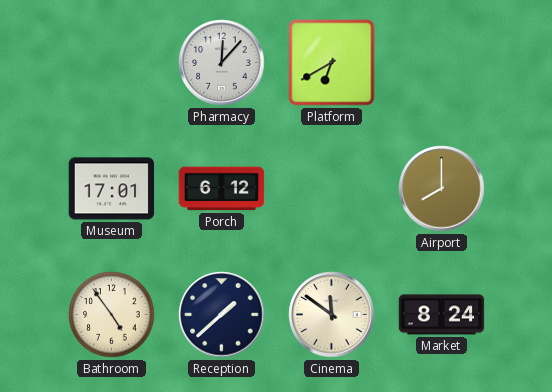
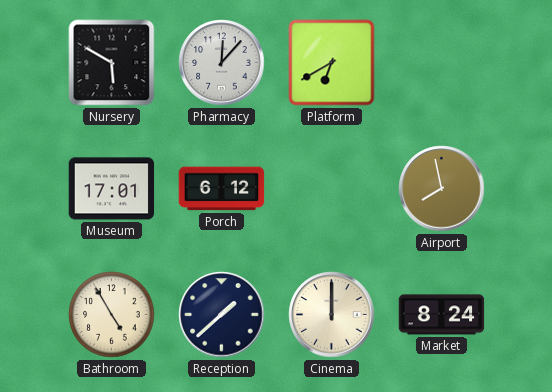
Nursery: none -> 5:50 (112, 63)
Airport: 8:00 -> 7:58 (442, 189)
Bathroom: 4:54 -> 4:55 (112, 315)
Cinema: 11:51 -> 12:00 (332, 315)
